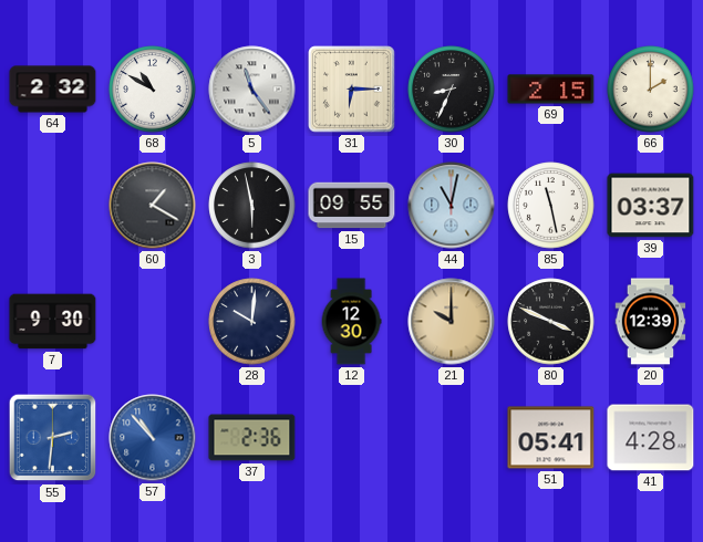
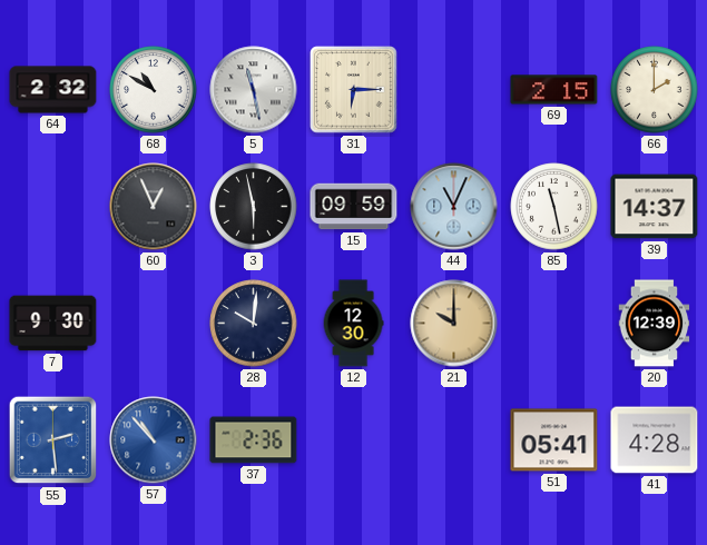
5: 11:24 -> 11:28 (254, 90)
30: 8:34 -> none (452, 90)
60: 1:20 -> 12:56 (154, 207)
15: 09:55 -> 09:59 (354, 207)
44: 11:02 -> 11:04 (454, 207)
39: 03:37 -> 14:37 (655, 207)
80: 3:49 -> none (551, 322)
55: 2:31 -> 2:29 (53, 440)
